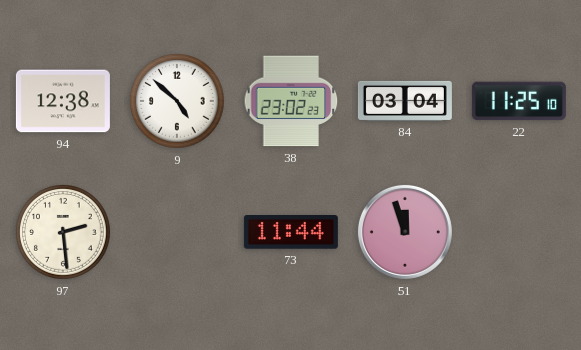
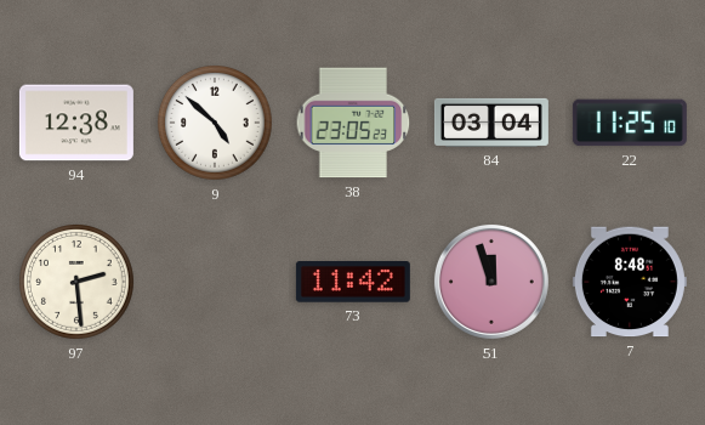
38: 23:02 -> 23:05 (353, 123)
73: 11:44 -> 11:42 (353, 282)
7: none -> 8:48 (630, 282)
